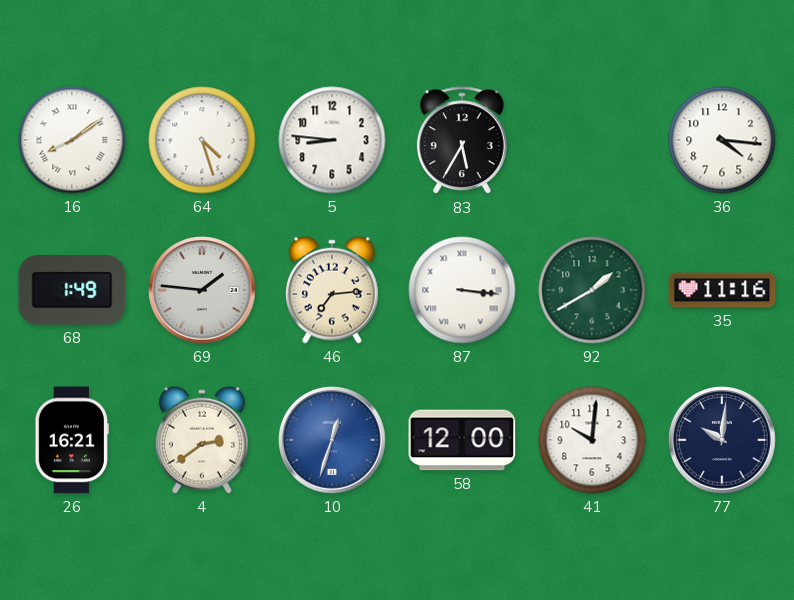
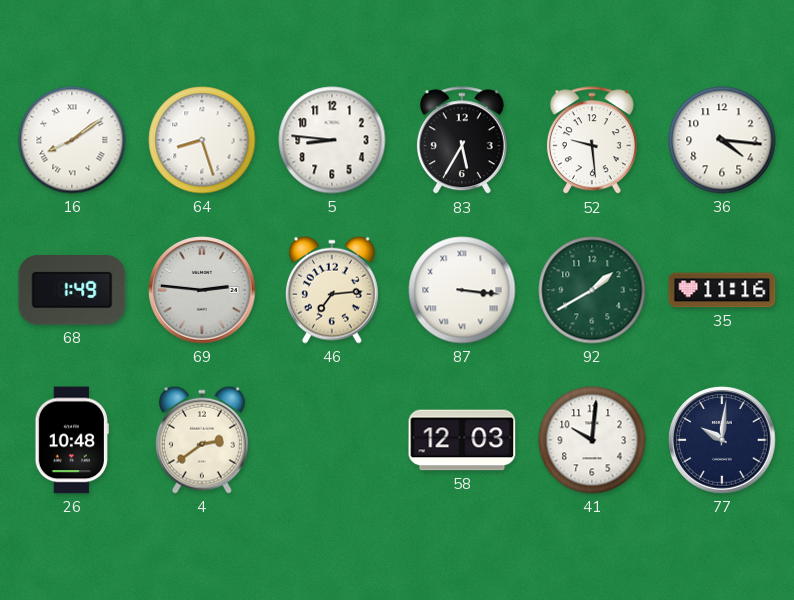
64: 4:27 -> 8:27 (202, 140)
52: none -> 9:29 (592, 141)
69: 1:46 -> 2:46 (202, 290)
26: 16:21 -> 10:48 (72, 440)
10: 12:33 -> none (332, 440)
58: 12:00 -> 12:03 (462, 440)
